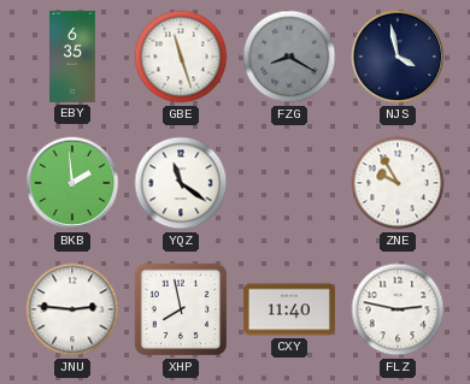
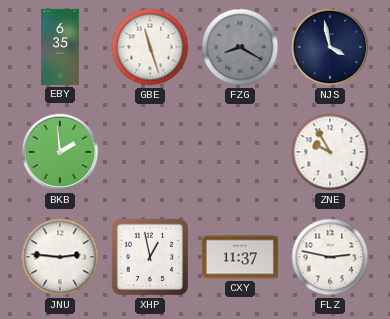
YQZ: 11:21 -> none (181, 183)
XHP: 7:58 -> 12:58 (150, 257)
CXY: 11:40 -> 11:37 (240, 257)
